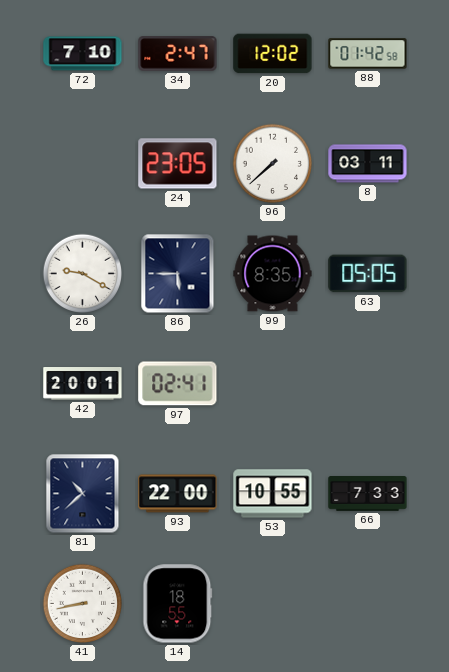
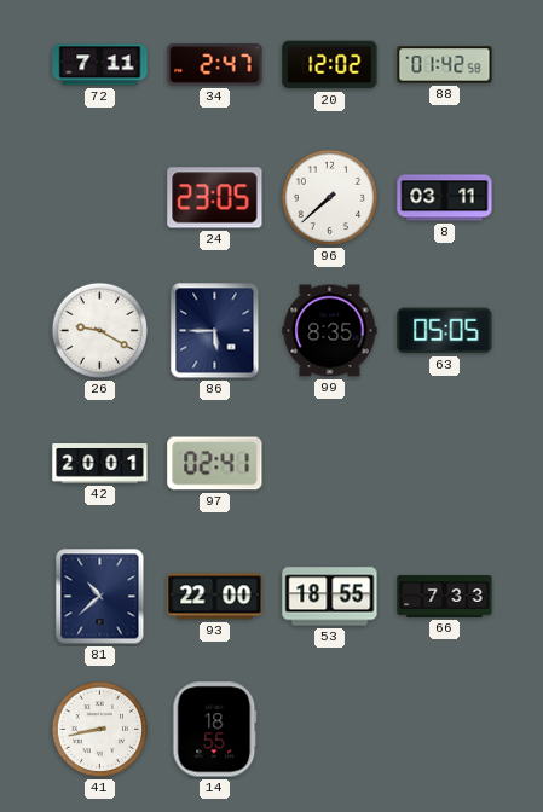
72: 7:10 -> 7:11 (100, 65)
53: 10:55 -> 18:55 (330, 597)
